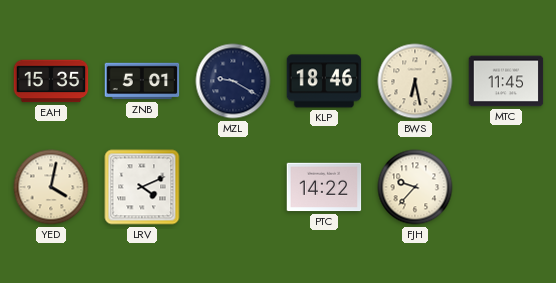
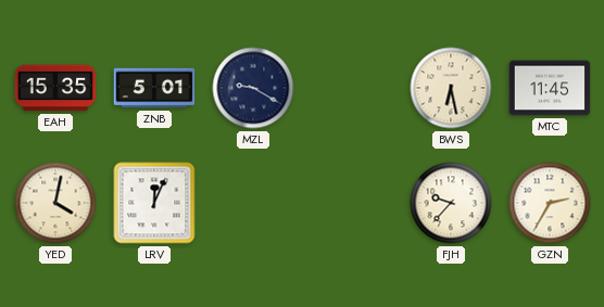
KLP: 18:46 -> none (324, 81)
LRV: 4:11 -> 12:04 (154, 203)
PTC: 14:22 -> none (324, 187)
GZN: none -> 2:35 (550, 203)
